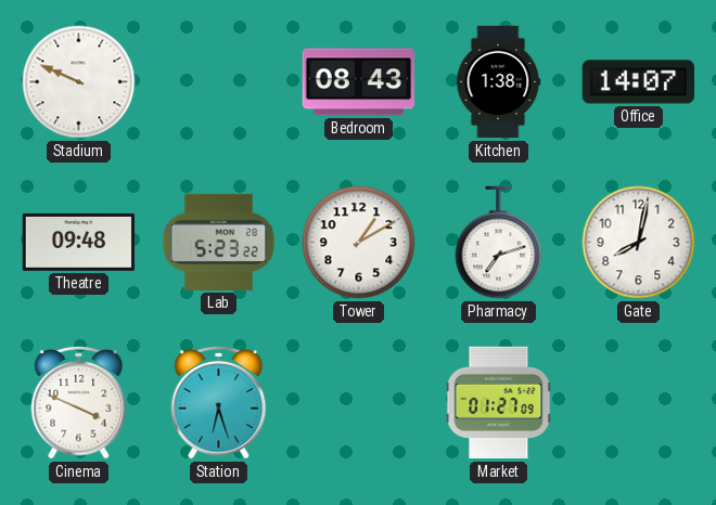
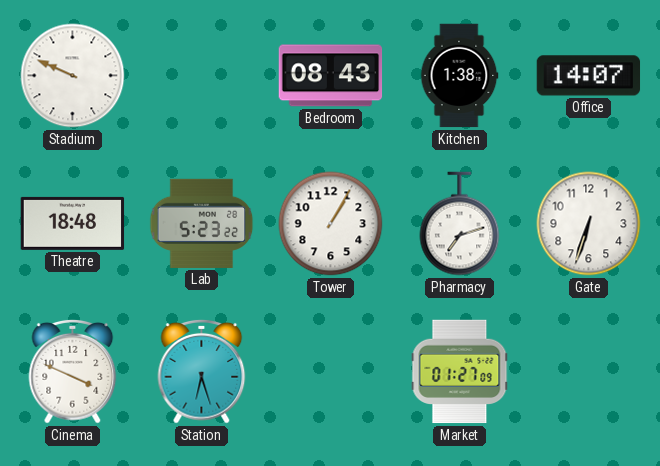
Theatre: 09:48 -> 18:48 (73, 223)
Tower: 1:10 -> 1:05 (331, 224)
Gate: 8:02 -> 6:33 (589, 224)
